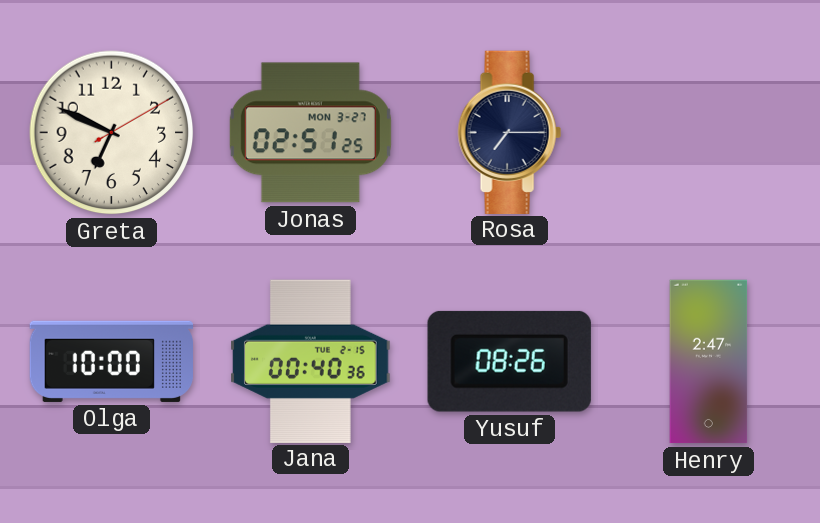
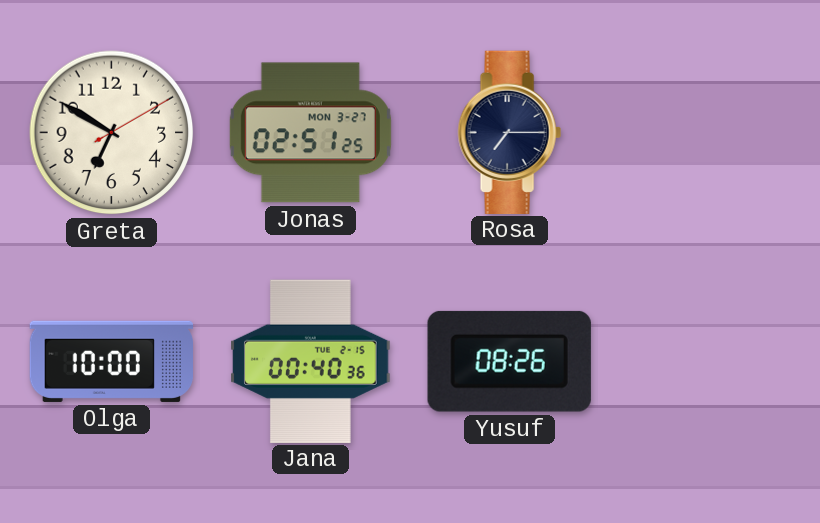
Greta: 6:49 -> 6:50 (112, 133)
Henry: 2:47 -> none (709, 362)
